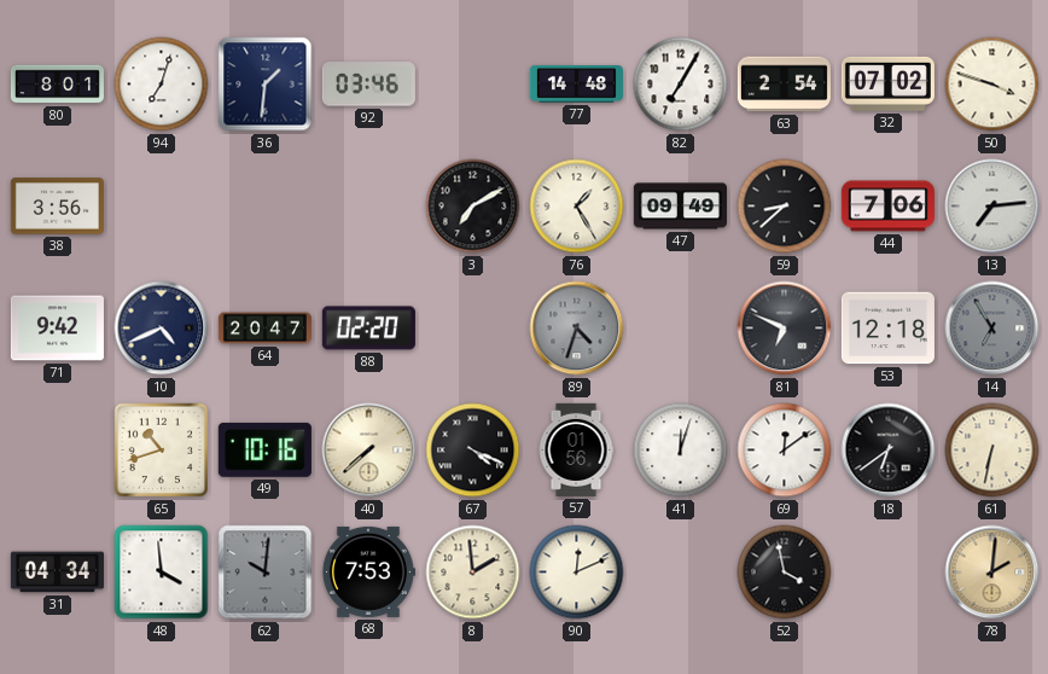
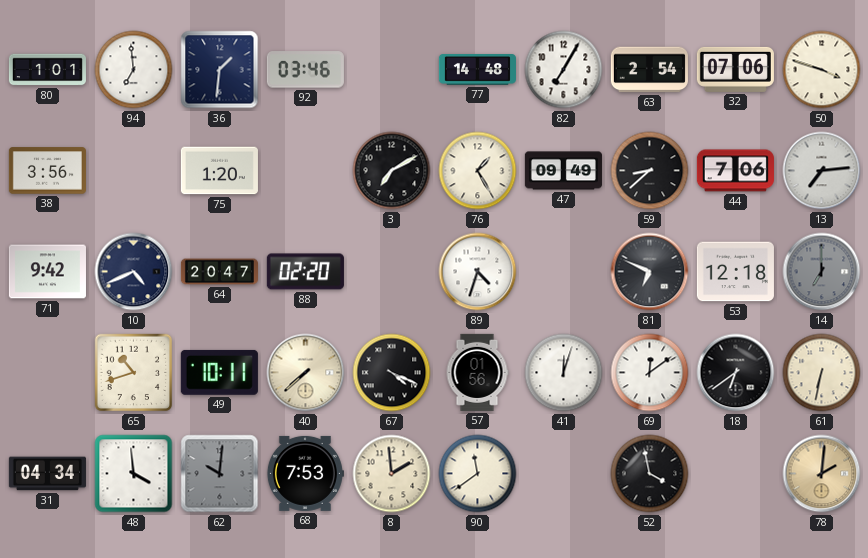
80: 8:01 -> 1:01 (47, 70)
94: 7:03 -> 6:59 (134, 70)
32: 07:02 -> 07:06 (735, 69)
75: none -> 1:20 (219, 171)
89 dial: grey -> white (478, 272)
14: 6:55 -> 7:00 (822, 272)
49: 10:16 -> 10:11 (219, 372)
90: 12:11 -> 11:39 (478, 474)
